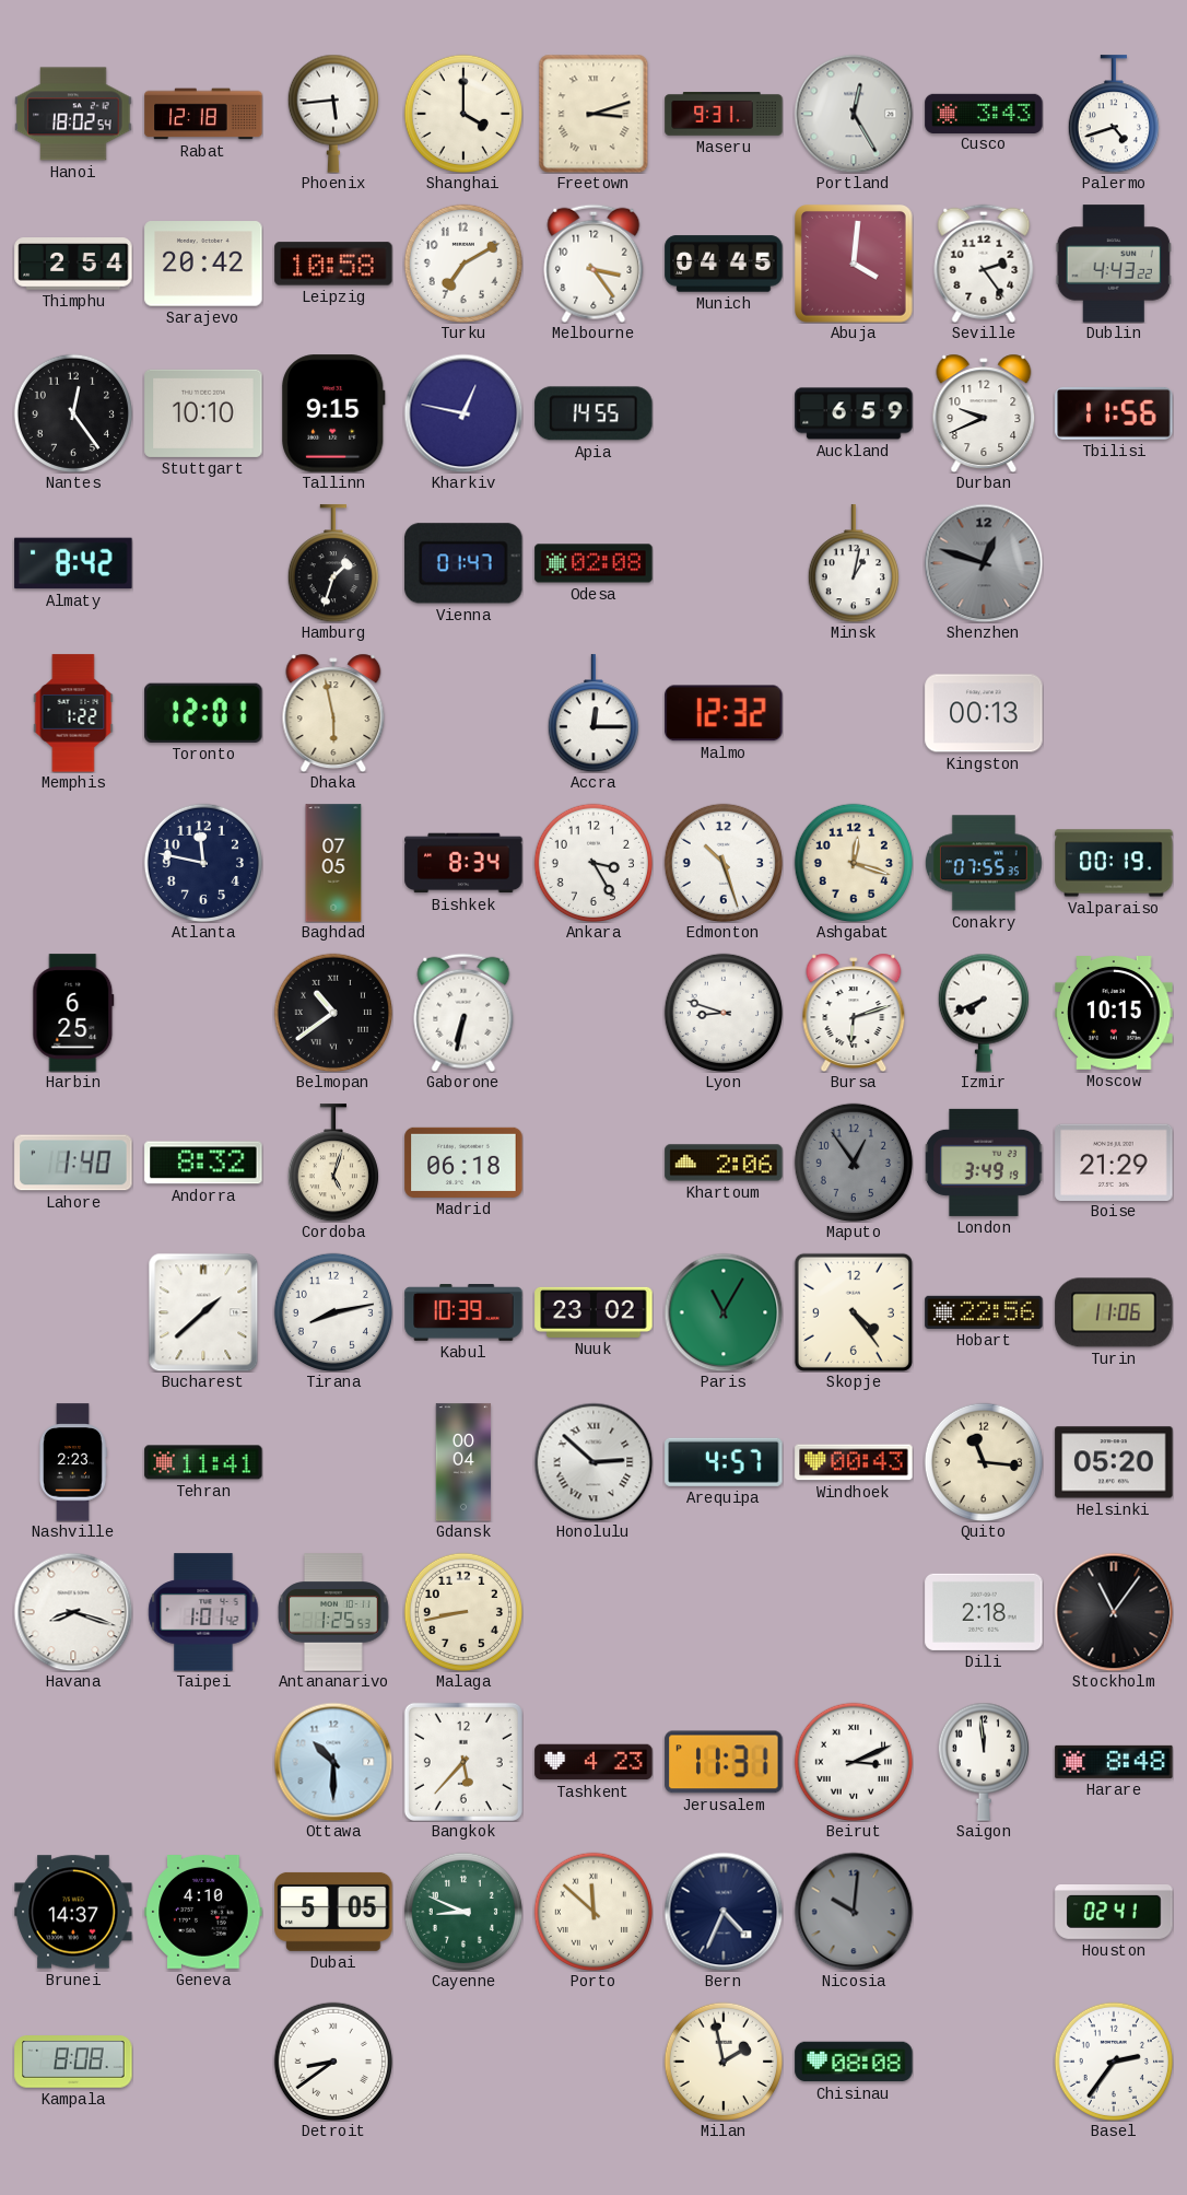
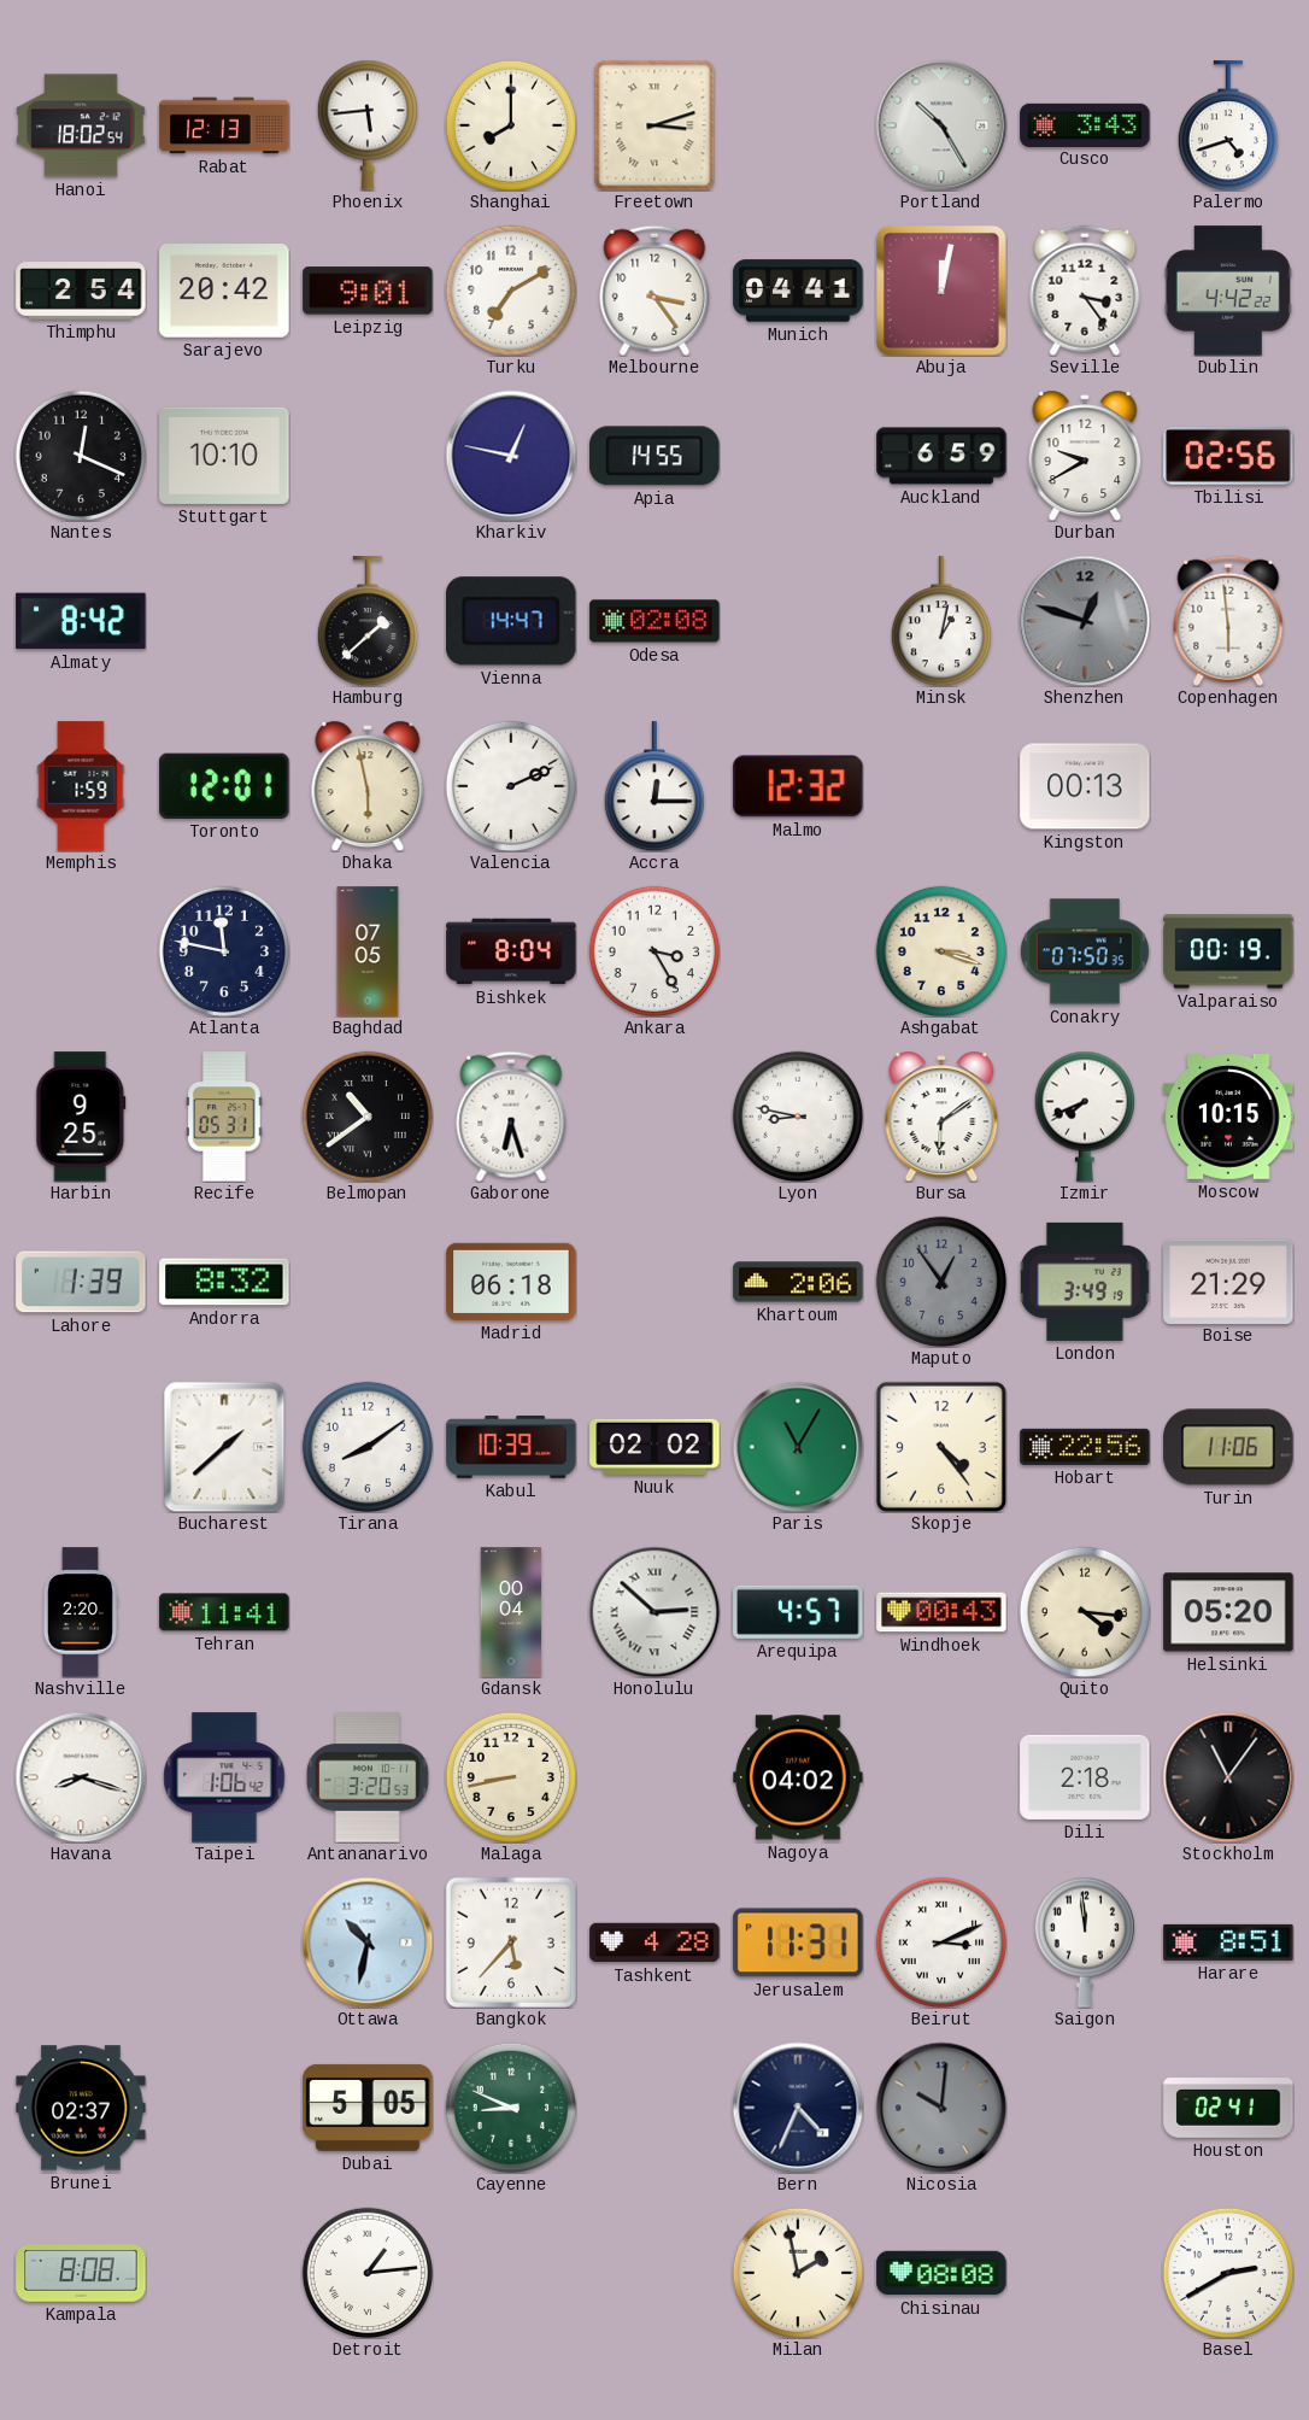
Rabat: 12:18 -> 12:13 (224, 125)
Shanghai: 4:00 -> 8:00 (510, 124)
Maseru: 9:31 -> none (724, 114)
Portland: 12:25 -> 10:25 (941, 125)
Leipzig: 10:58 -> 9:01 (368, 291)
Munich: 04:45 -> 04:41 (798, 291)
Abuja: 4:01 -> 12:02 (943, 292)
Seville: 2:24 -> 3:24 (1085, 291)
Dublin: 4:43 -> 4:42 (1228, 291)
Nantes: 12:24 -> 12:19 (80, 455)
Tallinn: 9:15 -> none (333, 413)
Durban: 9:41 -> 9:40 (1085, 455)
Tbilisi: 11:56 -> 02:56 (1228, 456)
Hamburg: 1:33 -> 1:38 (368, 621)
Vienna: 01:47 -> 14:47 (511, 621)
Copenhagen: none -> 5:59 (1228, 621)
Memphis: 1:22 -> 1:59 (81, 786)
Valencia: none -> 2:11 (510, 785)
Bishkek: 8:34 -> 8:04 (511, 951)
Edmonton: 10:27 -> none (722, 862)
Ashgabat: 12:18 -> 3:18 (940, 950)
Conakry: 07:55 -> 07:50 (1085, 951)
Harbin: 6:25 -> 9:25 (81, 1117)
Recife: none -> 05:31 (225, 1117)
Gaborone: 6:32 -> 6:27 (511, 1117)
Lyon: 8:48 -> 8:47 (797, 1115)
Bursa: 6:12 -> 6:09 (941, 1115)
Lahore: 1:40 -> 1:39 (81, 1282)
Cordoba: 5:03 -> none (333, 1163)
Tirana: 8:13 -> 8:09 (366, 1446)
Nuuk: 23:02 -> 02:02 (654, 1447)
Nashville: 2:23 -> 2:20 (80, 1612)
Quito: 11:16 -> 4:16 (1084, 1611)
Taipei: 1:01 -> 1:06 (224, 1777)
Antananarivo: 1:25 -> 3:20 (368, 1777)
Nagoya: none -> 04:02 (798, 1777)
Ottawa: 10:30 -> 10:32 (368, 1943)
Tashkent: 4:23 -> 4:28 (654, 1943)
Harare: 8:48 -> 8:51 (1228, 1943)
Brunei: 14:37 -> 02:37 (81, 2108)
Geneva: 4:10 -> none (203, 1913)
Porto: 11:52 -> none (592, 1911)
Detroit: 8:39 -> 1:14 (366, 2272)
Basel: 2:36 -> 2:40 (1227, 2272)
